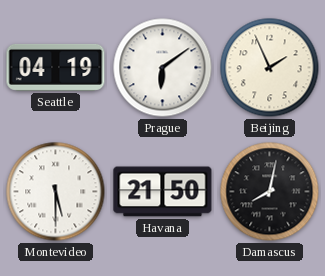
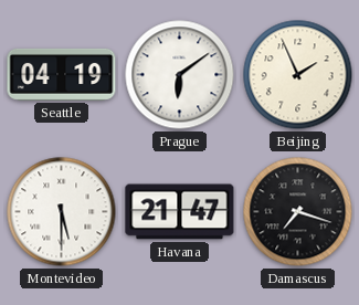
Havana: 21:50 -> 21:47 (180, 212)
Damascus: 8:02 -> 7:18 (298, 212)
